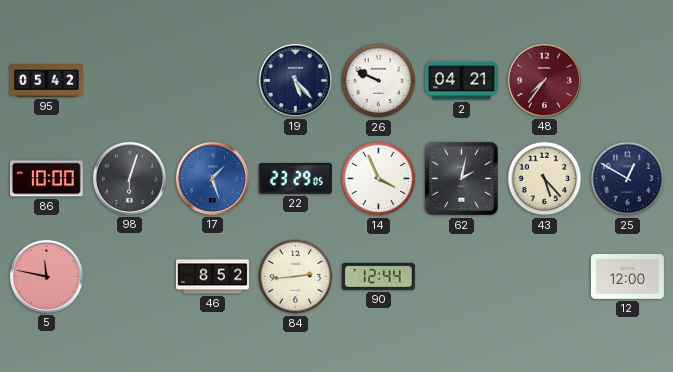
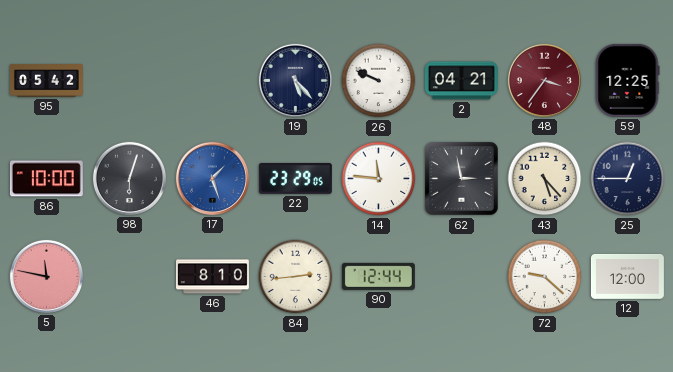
48: 7:36 -> 3:36 (544, 80)
59: none -> 12:25 (628, 80)
14: 3:56 -> 11:46 (379, 179)
62: 2:02 -> 2:58 (462, 179)
25: 12:50 -> 12:45 (628, 179)
46: 8:52 -> 8:10 (212, 277)
72: none -> 9:22 (545, 277)
